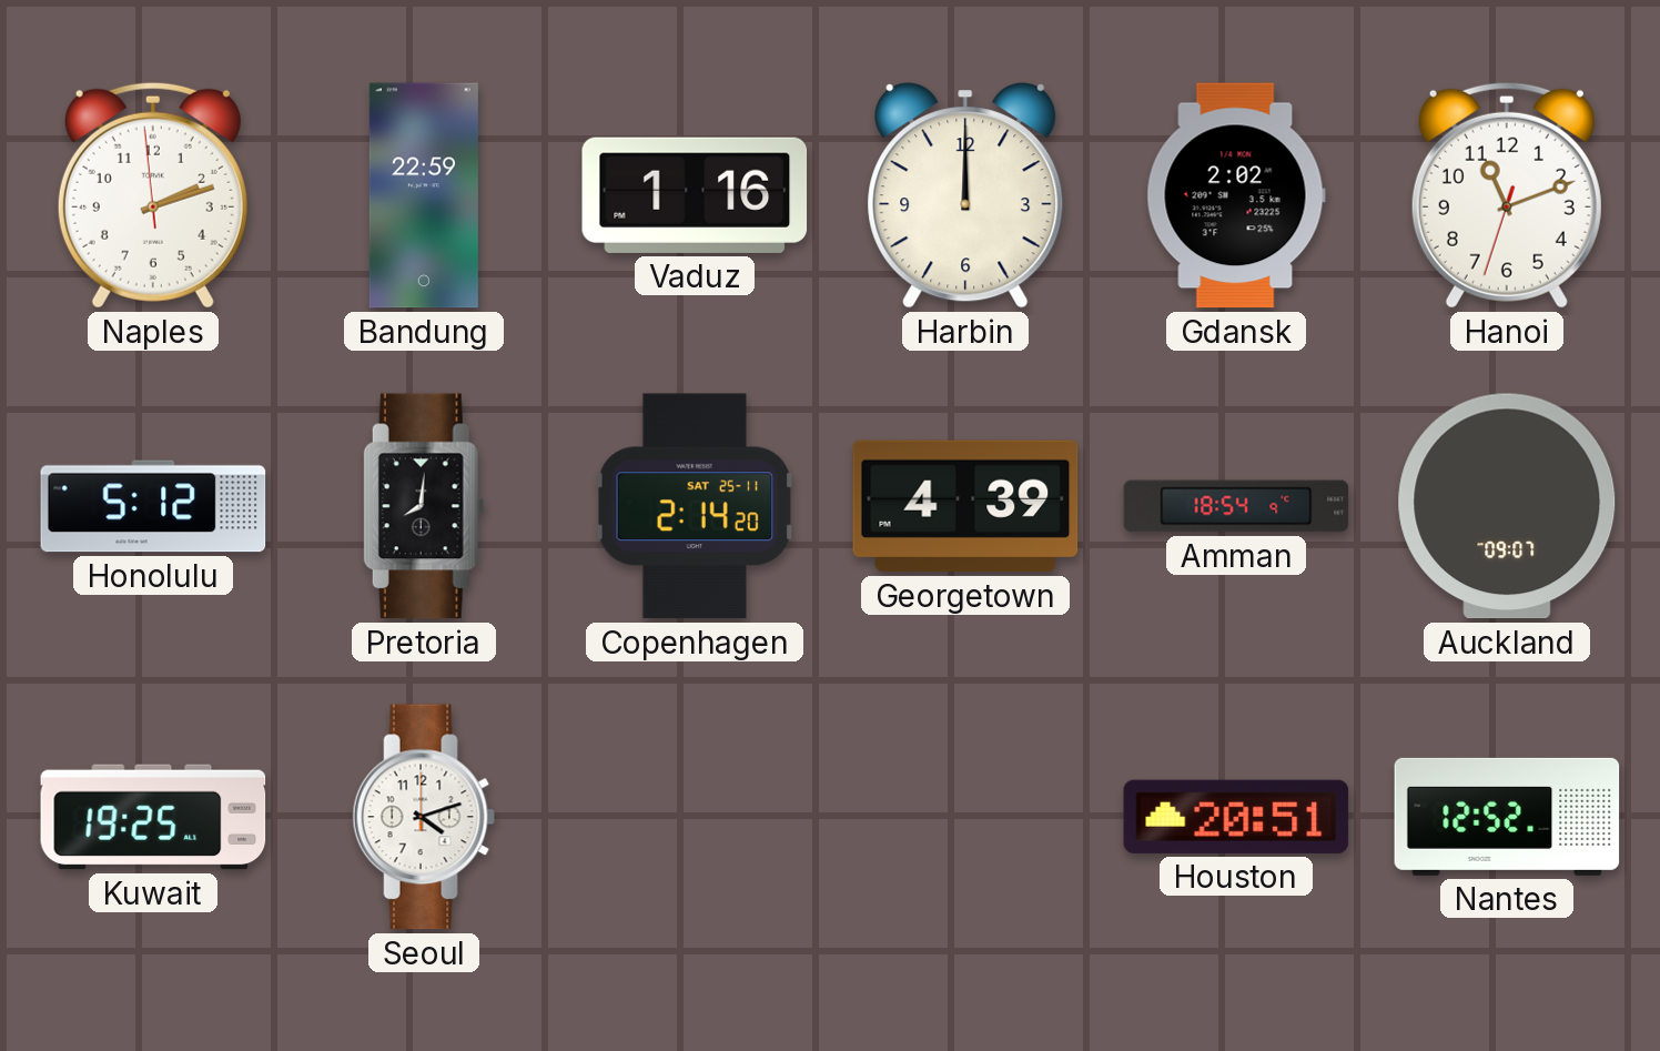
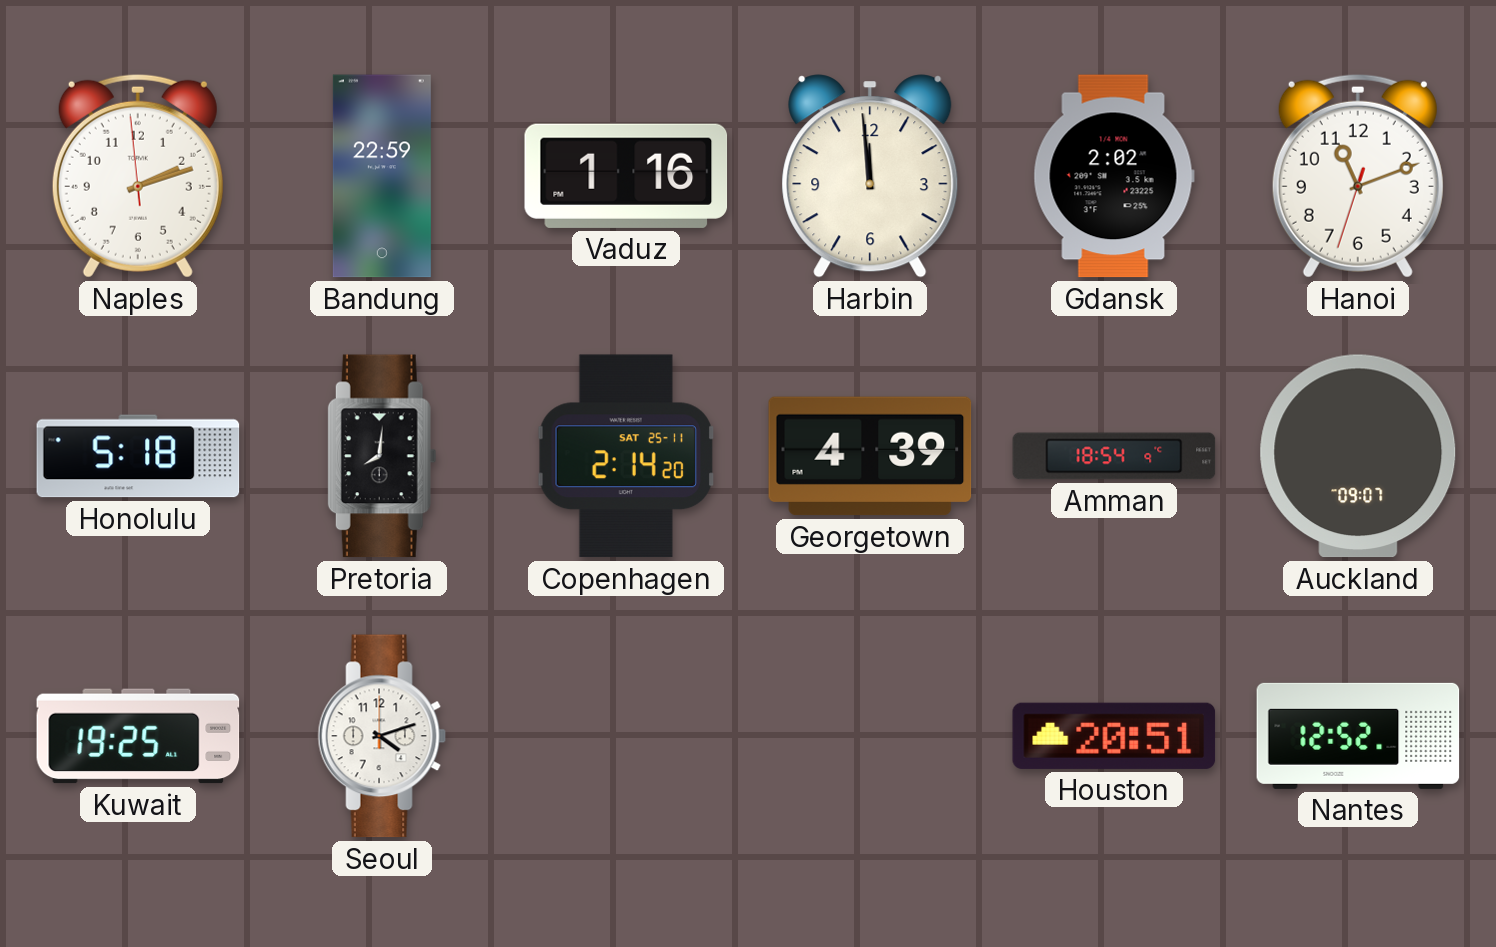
Harbin: 12:00 -> 11:59 (870, 176)
Honolulu: 5:12 -> 5:18 (138, 456)
